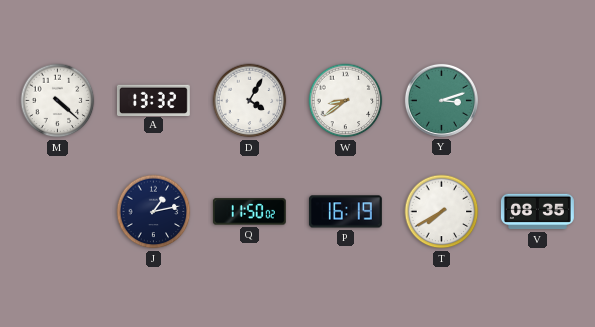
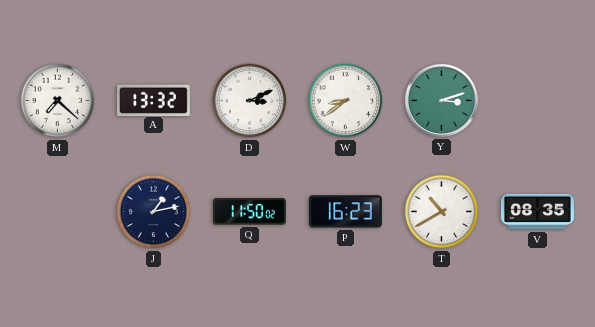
M: 4:22 -> 7:22 (58, 101)
D: 4:05 -> 3:11 (250, 101)
P: 16:19 -> 16:23 (345, 212)
T: 7:40 -> 10:40 (442, 212)
